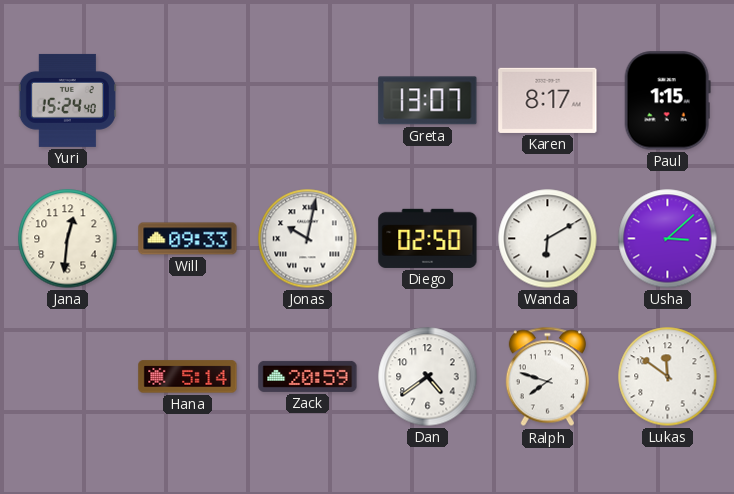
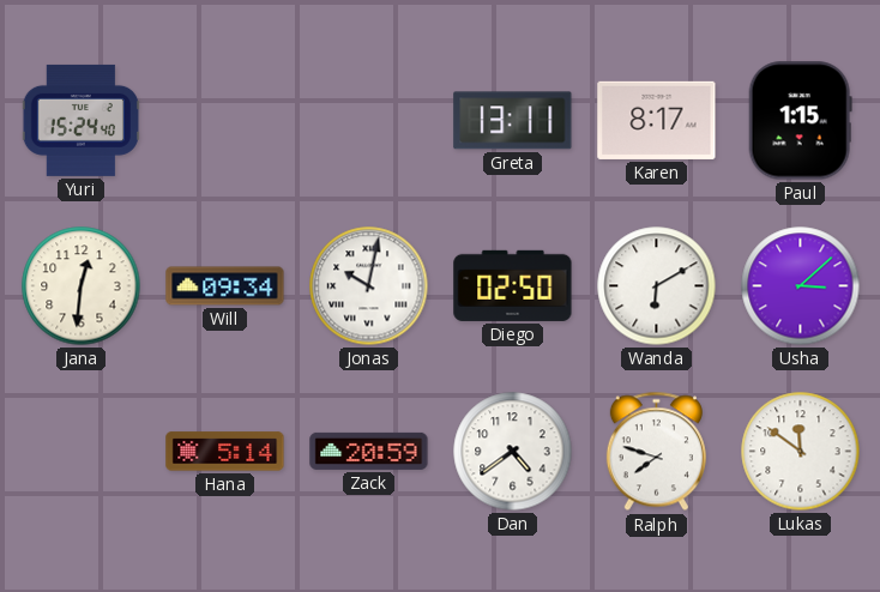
Greta: 13:07 -> 13:11 (513, 121)
Will: 09:33 -> 09:34 (225, 286)
